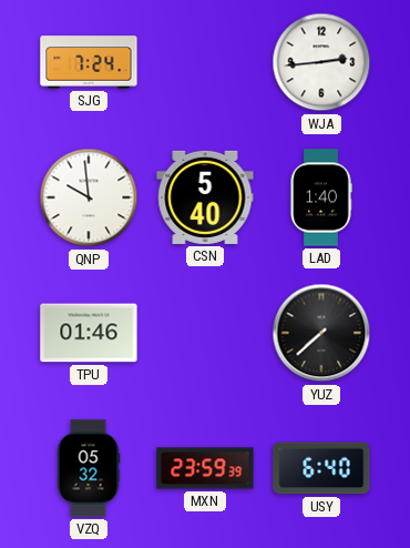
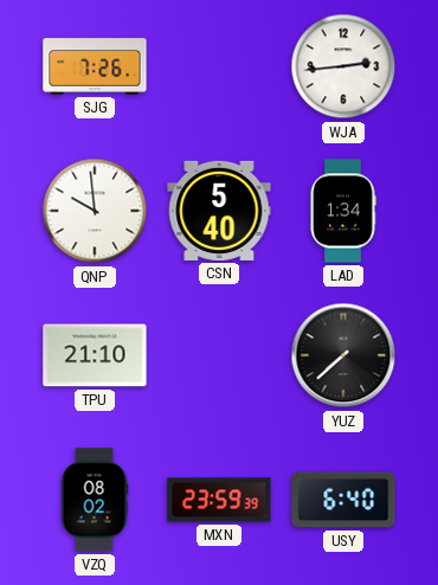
SJG: 7:24 -> 7:26 (95, 66)
LAD: 1:40 -> 1:34 (343, 211)
TPU: 01:46 -> 21:10 (95, 355)
VZQ: 05:32 -> 08:02 (95, 500)
